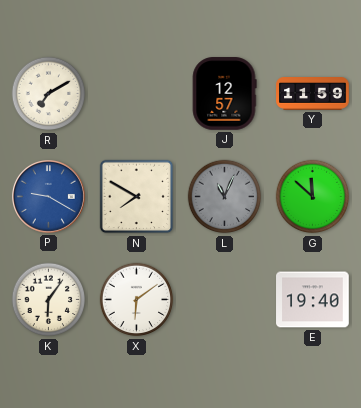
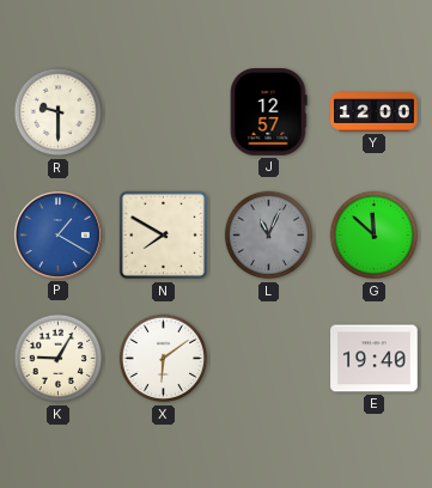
R: 7:10 -> 9:30 (59, 112)
Y: 11:59 -> 12:00 (375, 112)
P: 9:20 -> 1:20 (57, 234)
K: 6:06 -> 9:05 (59, 359)
